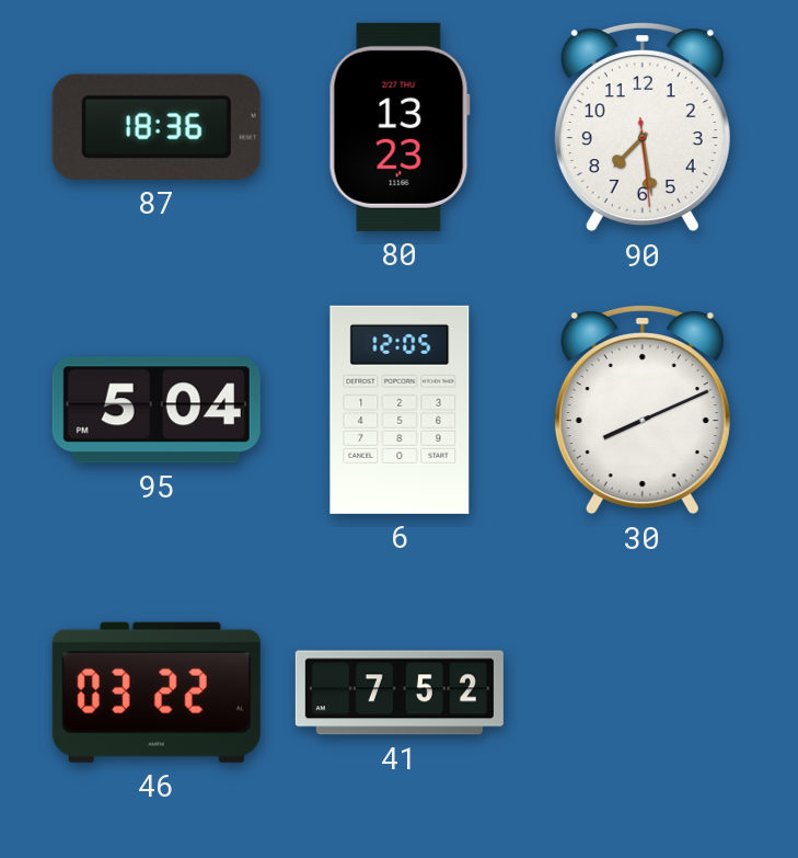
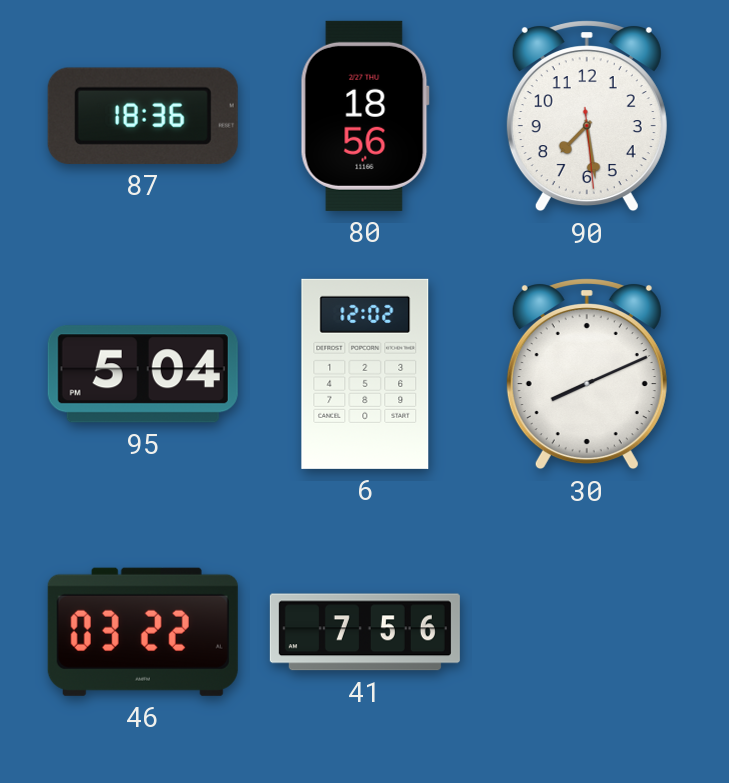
80: 13:23 -> 18:56 (365, 116)
6: 12:05 -> 12:02 (365, 374)
41: 7:52 -> 7:56 (365, 632)
